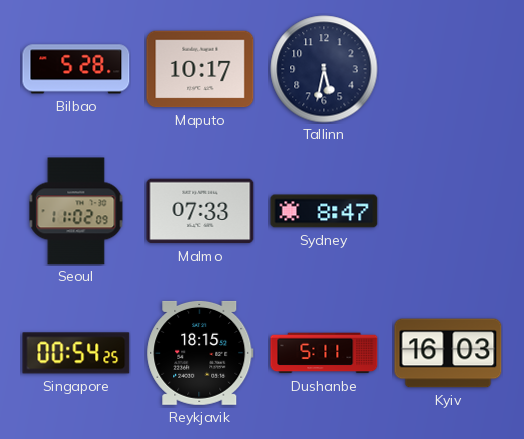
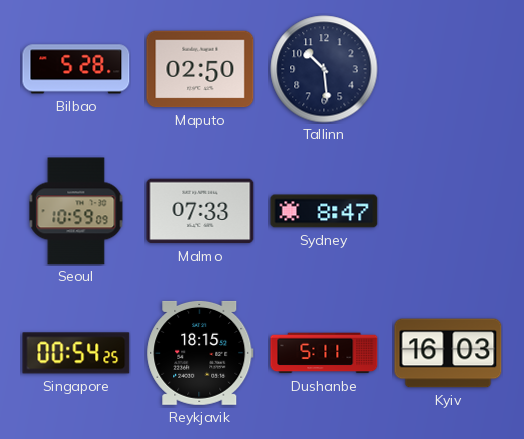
Maputo: 10:17 -> 02:50 (200, 69)
Tallinn: 5:32 -> 10:29 (324, 69)
Seoul: 11:02 -> 10:59 (76, 211)
